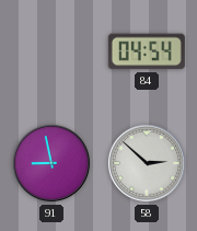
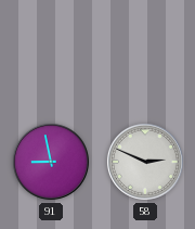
84: 04:54 -> none (147, 51)
58: 2:52 -> 2:49 (145, 162)
